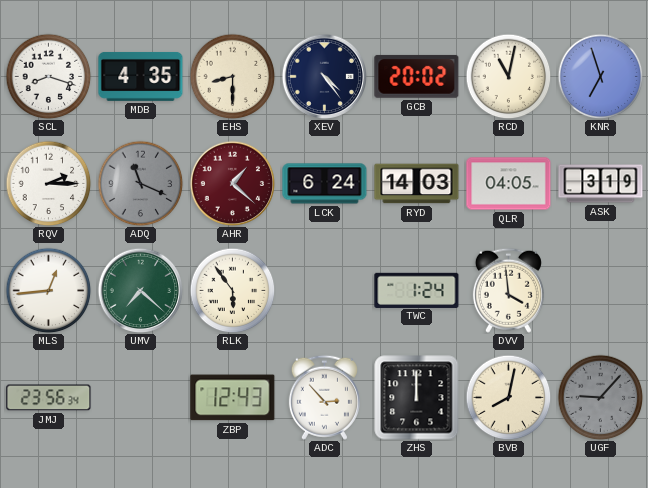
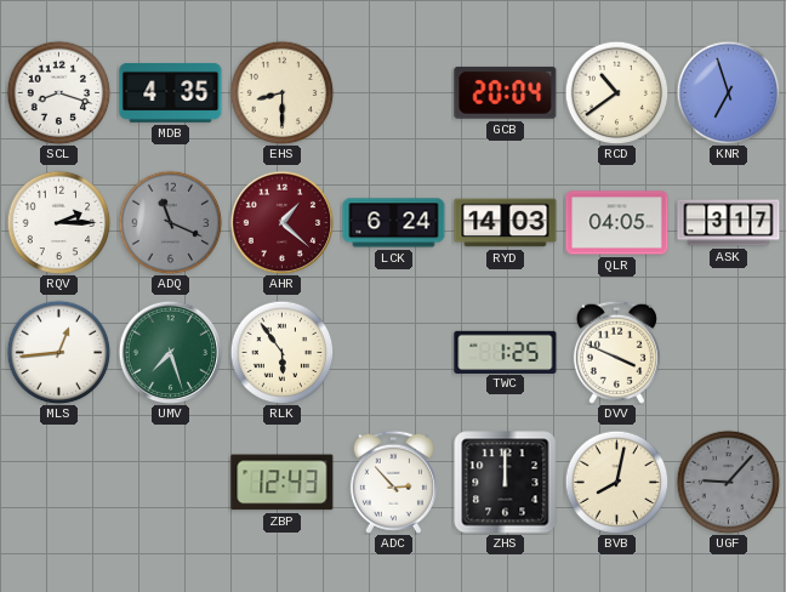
XEV: 4:24 -> none (324, 76)
GCB: 20:02 -> 20:04 (506, 92)
RCD: 11:02 -> 10:39 (616, 92)
ASK: 3:19 -> 3:17 (729, 223)
UMV: 7:22 -> 7:27 (170, 352)
TWC: 1:24 -> 1:25 (506, 352)
DVV: 3:59 -> 3:49 (616, 352)
JMJ: 23:56 -> none (49, 398)
